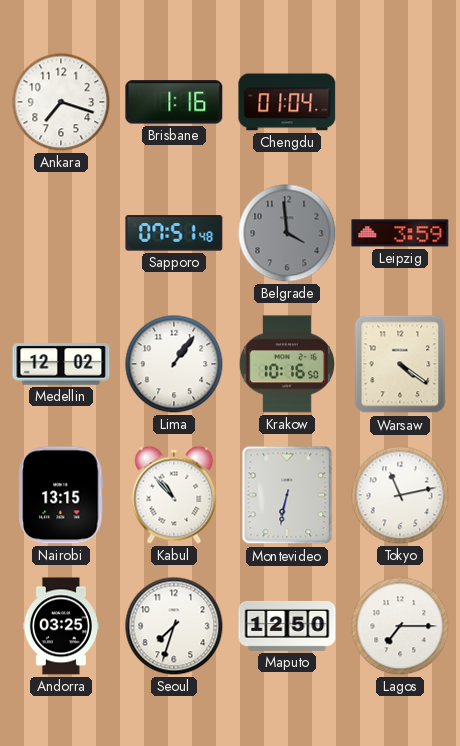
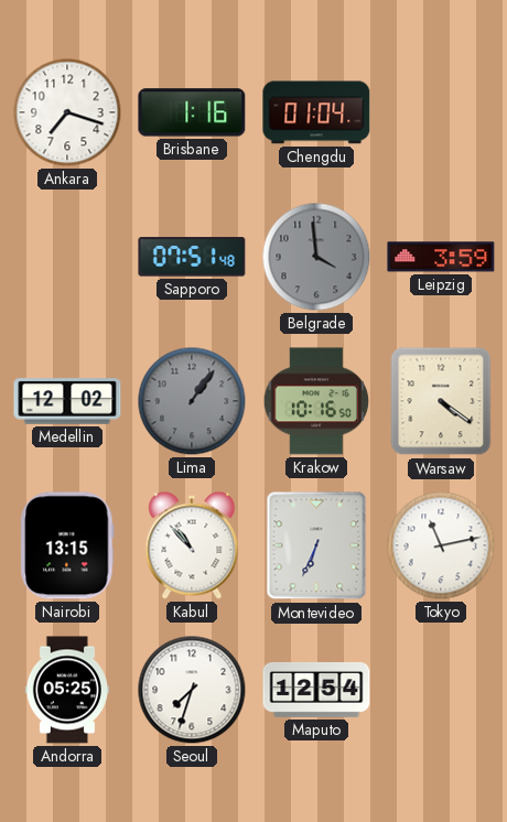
Lima dial: white -> grey (192, 401)
Montevideo: 6:32 -> 6:34 (316, 545)
Andorra: 03:25 -> 05:25 (67, 690)
Maputo: 12:50 -> 12:54 (316, 690)
Lagos: 7:15 -> none (400, 626)
